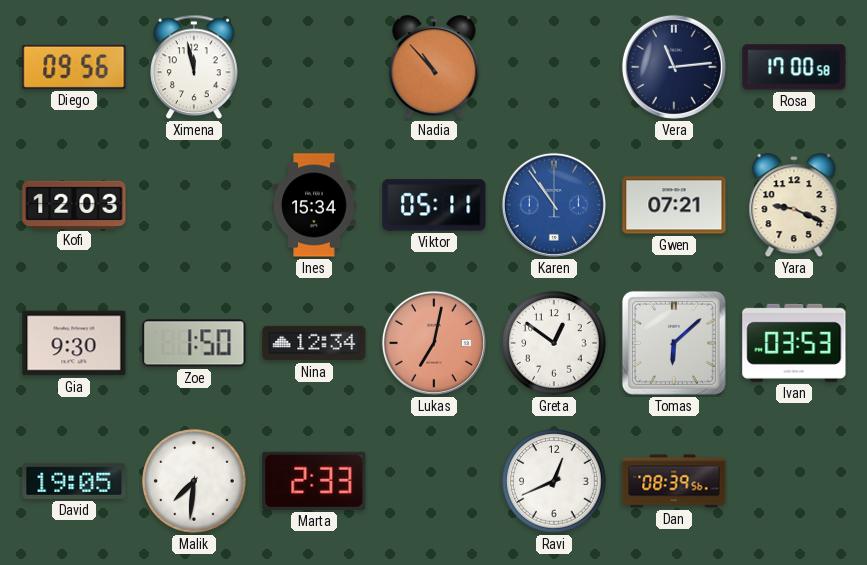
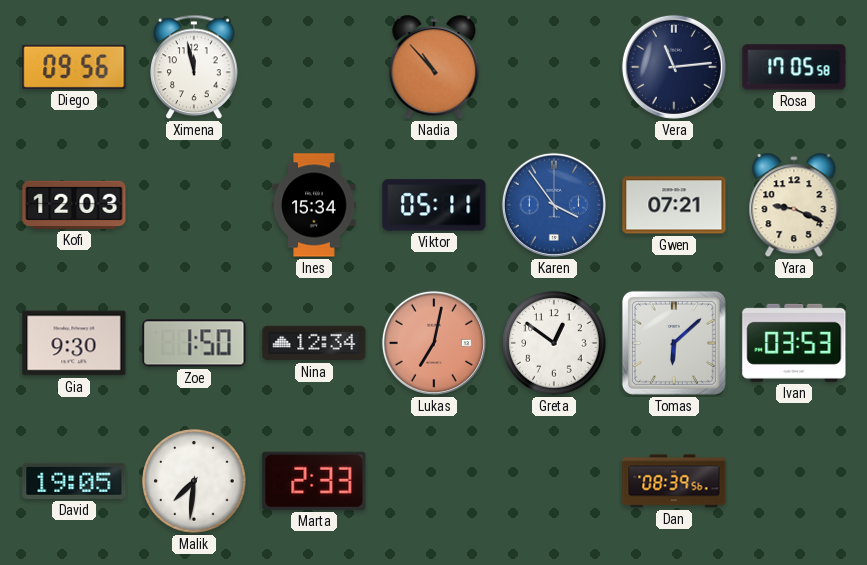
Rosa: 17:00 -> 17:05 (794, 67)
Karen: 10:54 -> 3:54 (554, 205)
Ravi: 12:41 -> none (554, 481)
